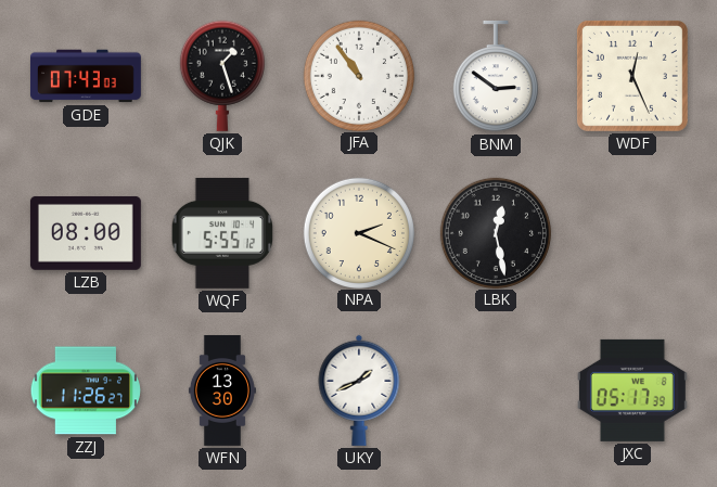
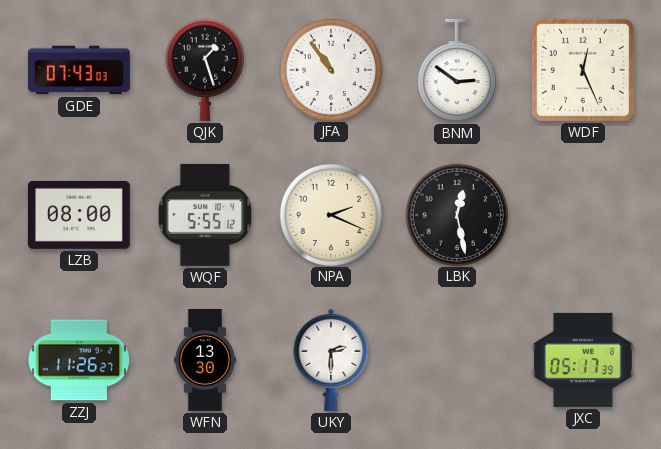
UKY: 1:41 -> 2:30 (331, 360)
